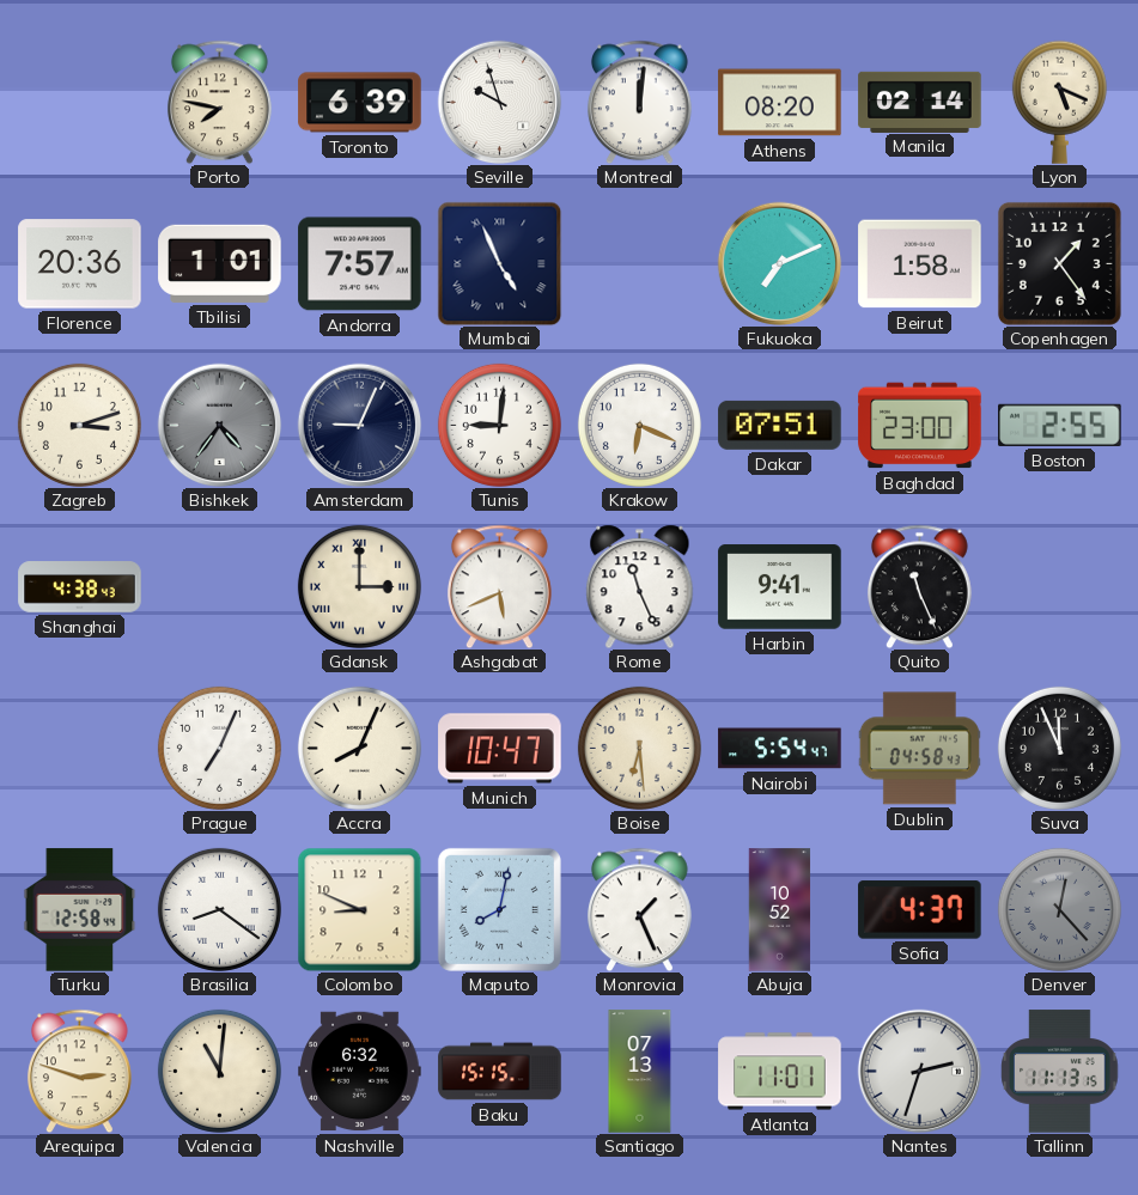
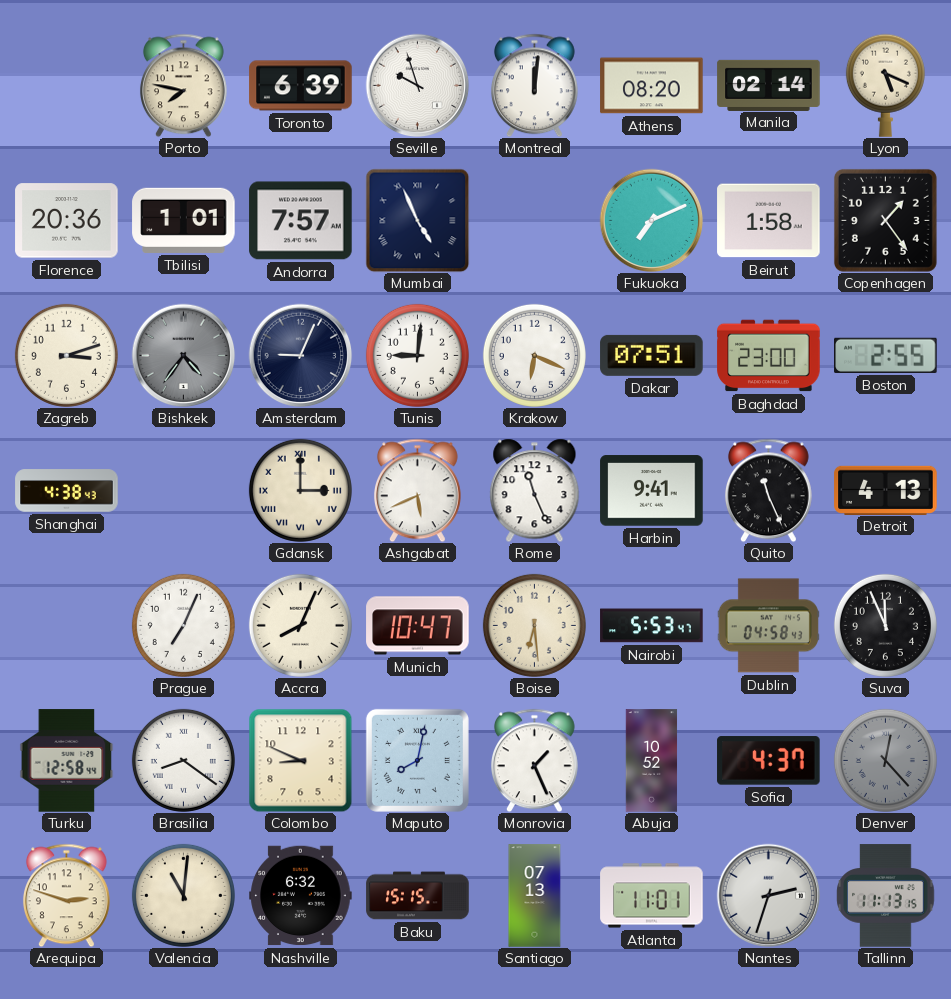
Detroit: none -> 4:13 (886, 490)
Nairobi: 5:54 -> 5:53 (652, 626)
